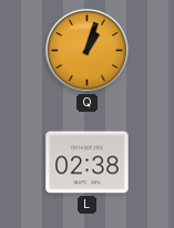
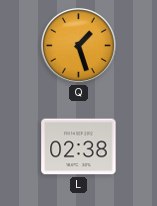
Q: 1:03 -> 1:27 (79, 46)
